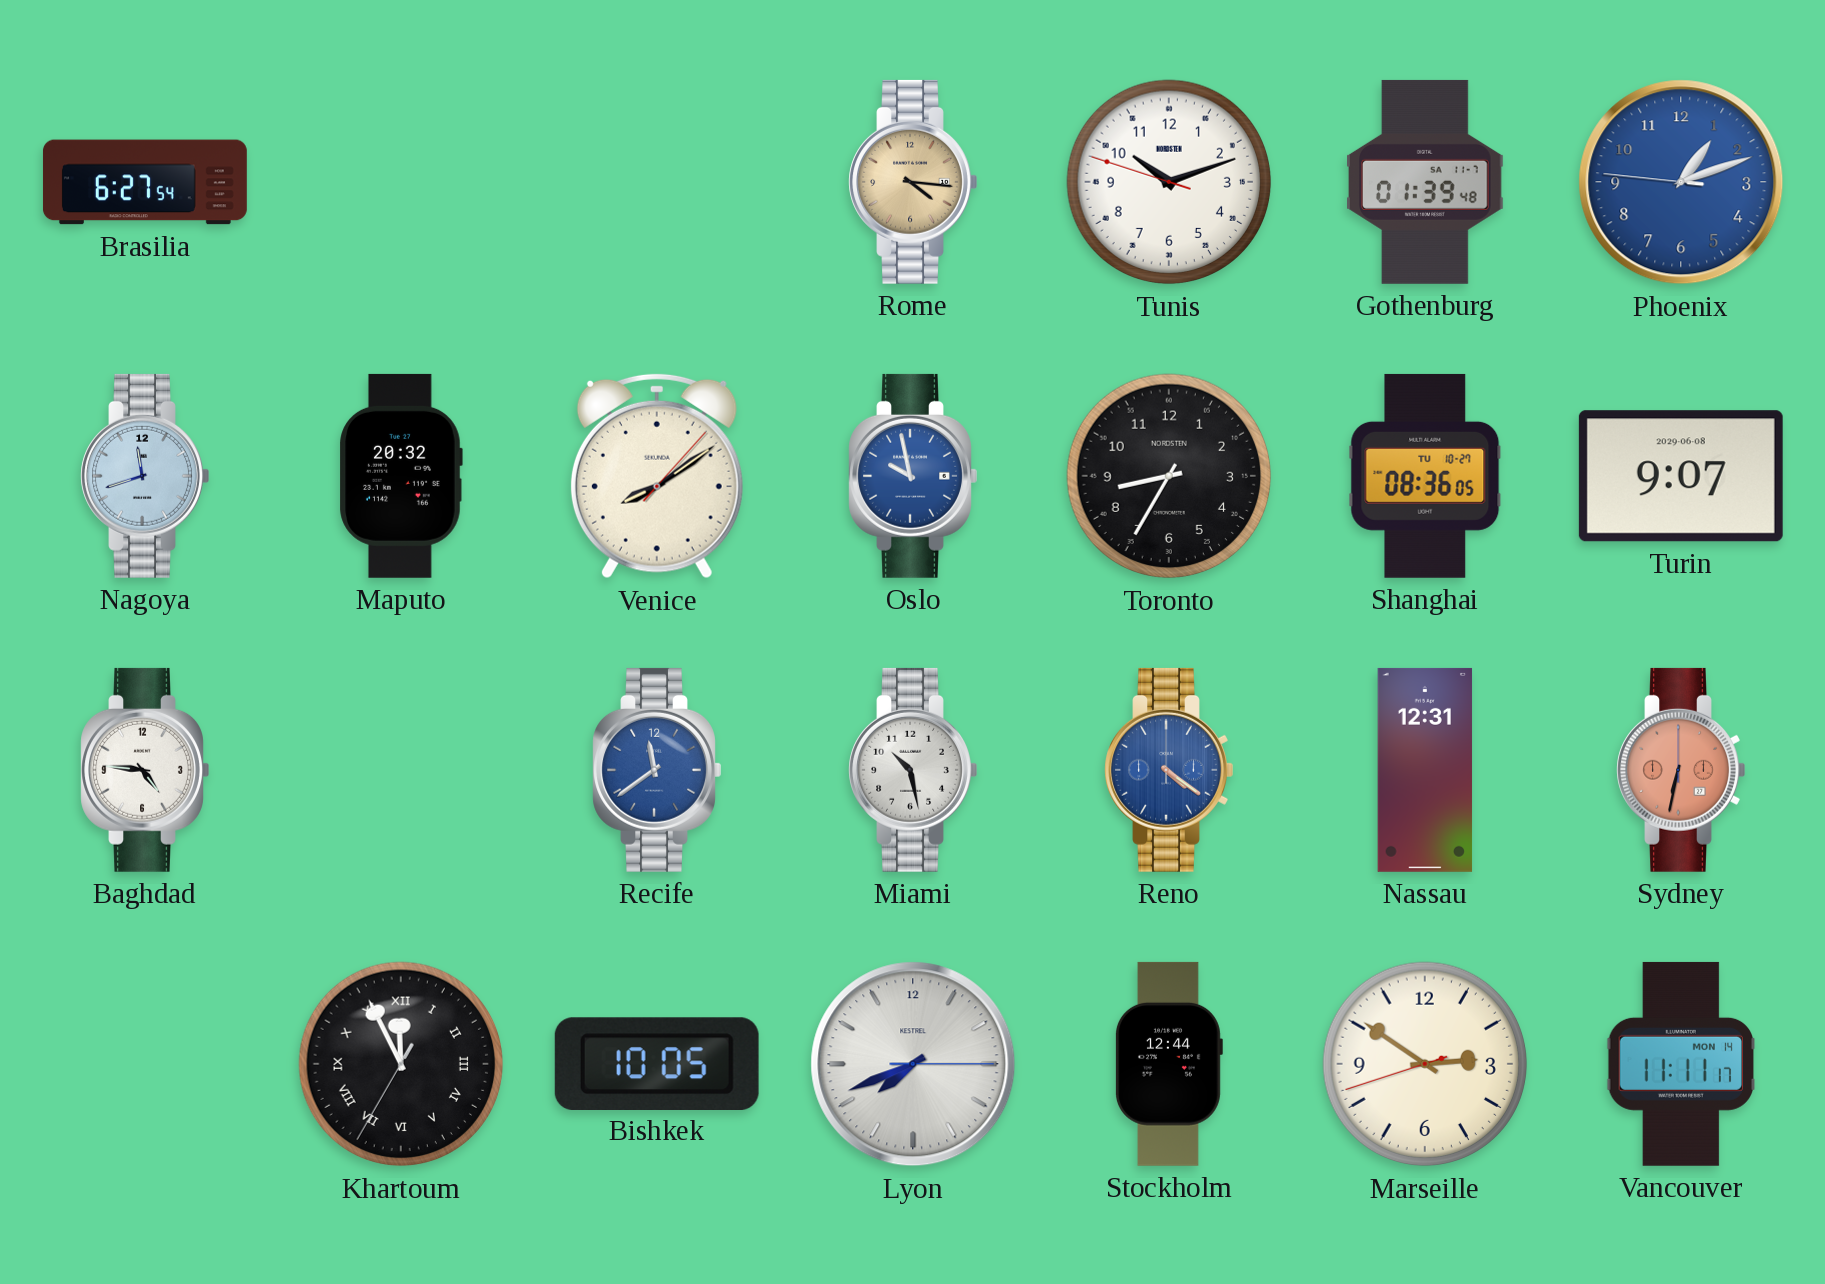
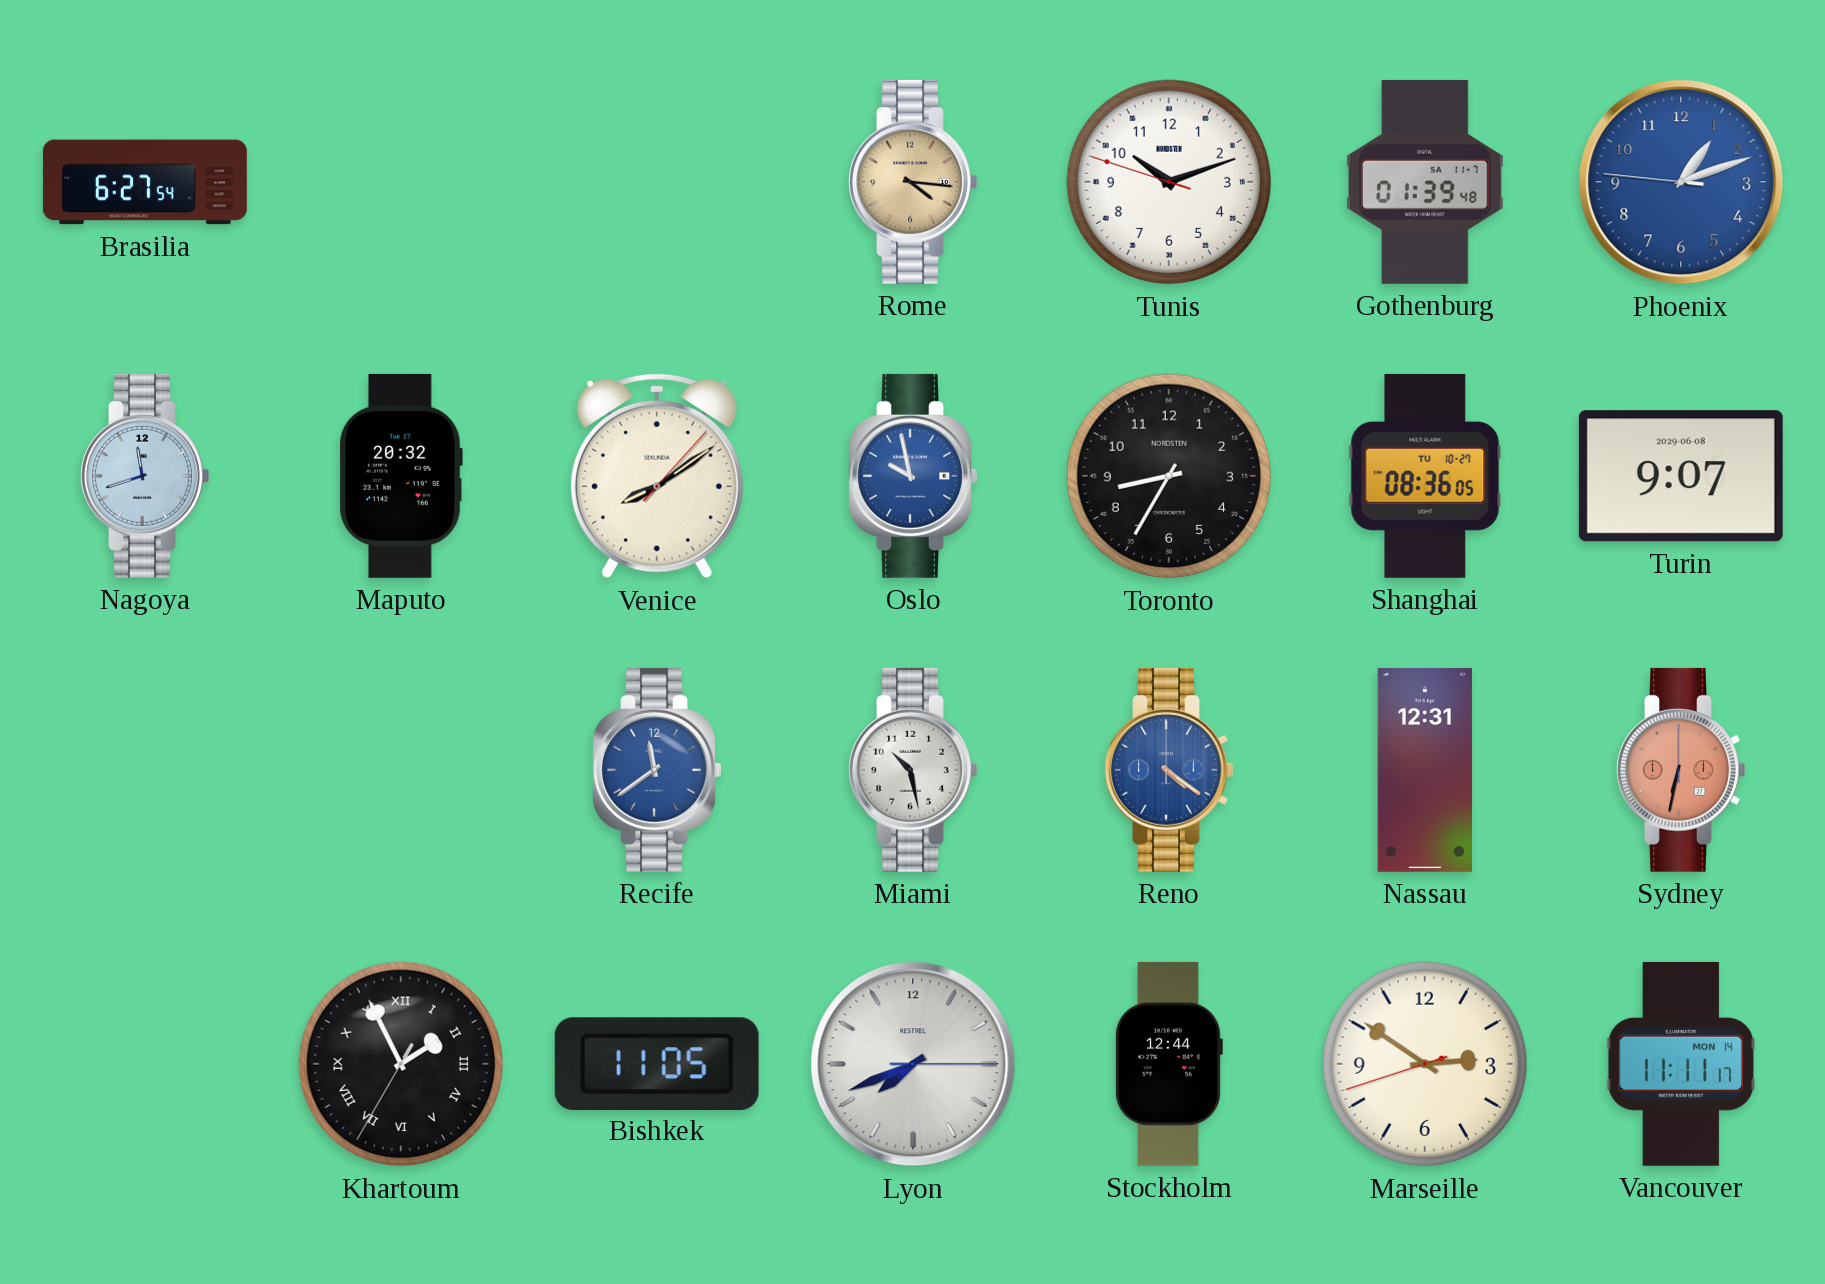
Baghdad: 4:46 -> none (145, 770)
Khartoum: 11:55 -> 1:55 (401, 1064)
Bishkek: 10:05 -> 11:05 (657, 1063)
